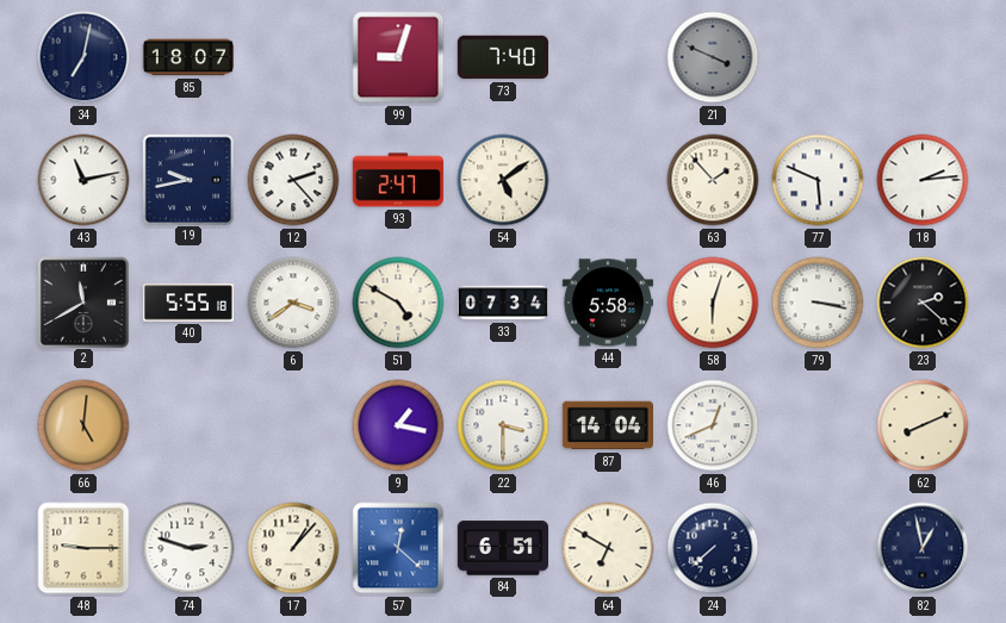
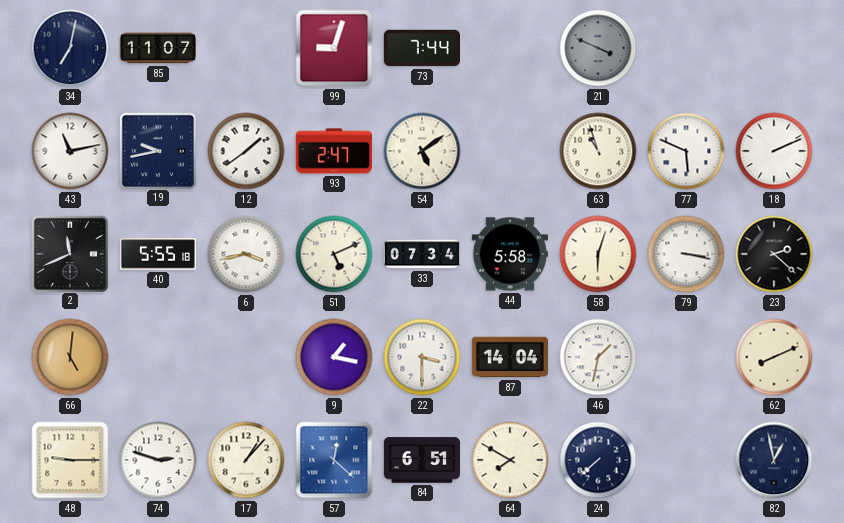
85: 18:07 -> 11:07 (157, 48)
73: 7:40 -> 7:44 (421, 48)
12: 2:23 -> 1:39 (246, 151)
63: 1:53 -> 10:57 (598, 151)
18: 2:14 -> 2:11 (774, 151)
2: 11:40 -> 11:41 (69, 253)
6: 3:39 -> 3:43 (246, 254)
51: 4:50 -> 5:11 (334, 254)
46: 12:41 -> 1:32 (598, 357)
64: 6:50 -> 7:50 (510, 460)
